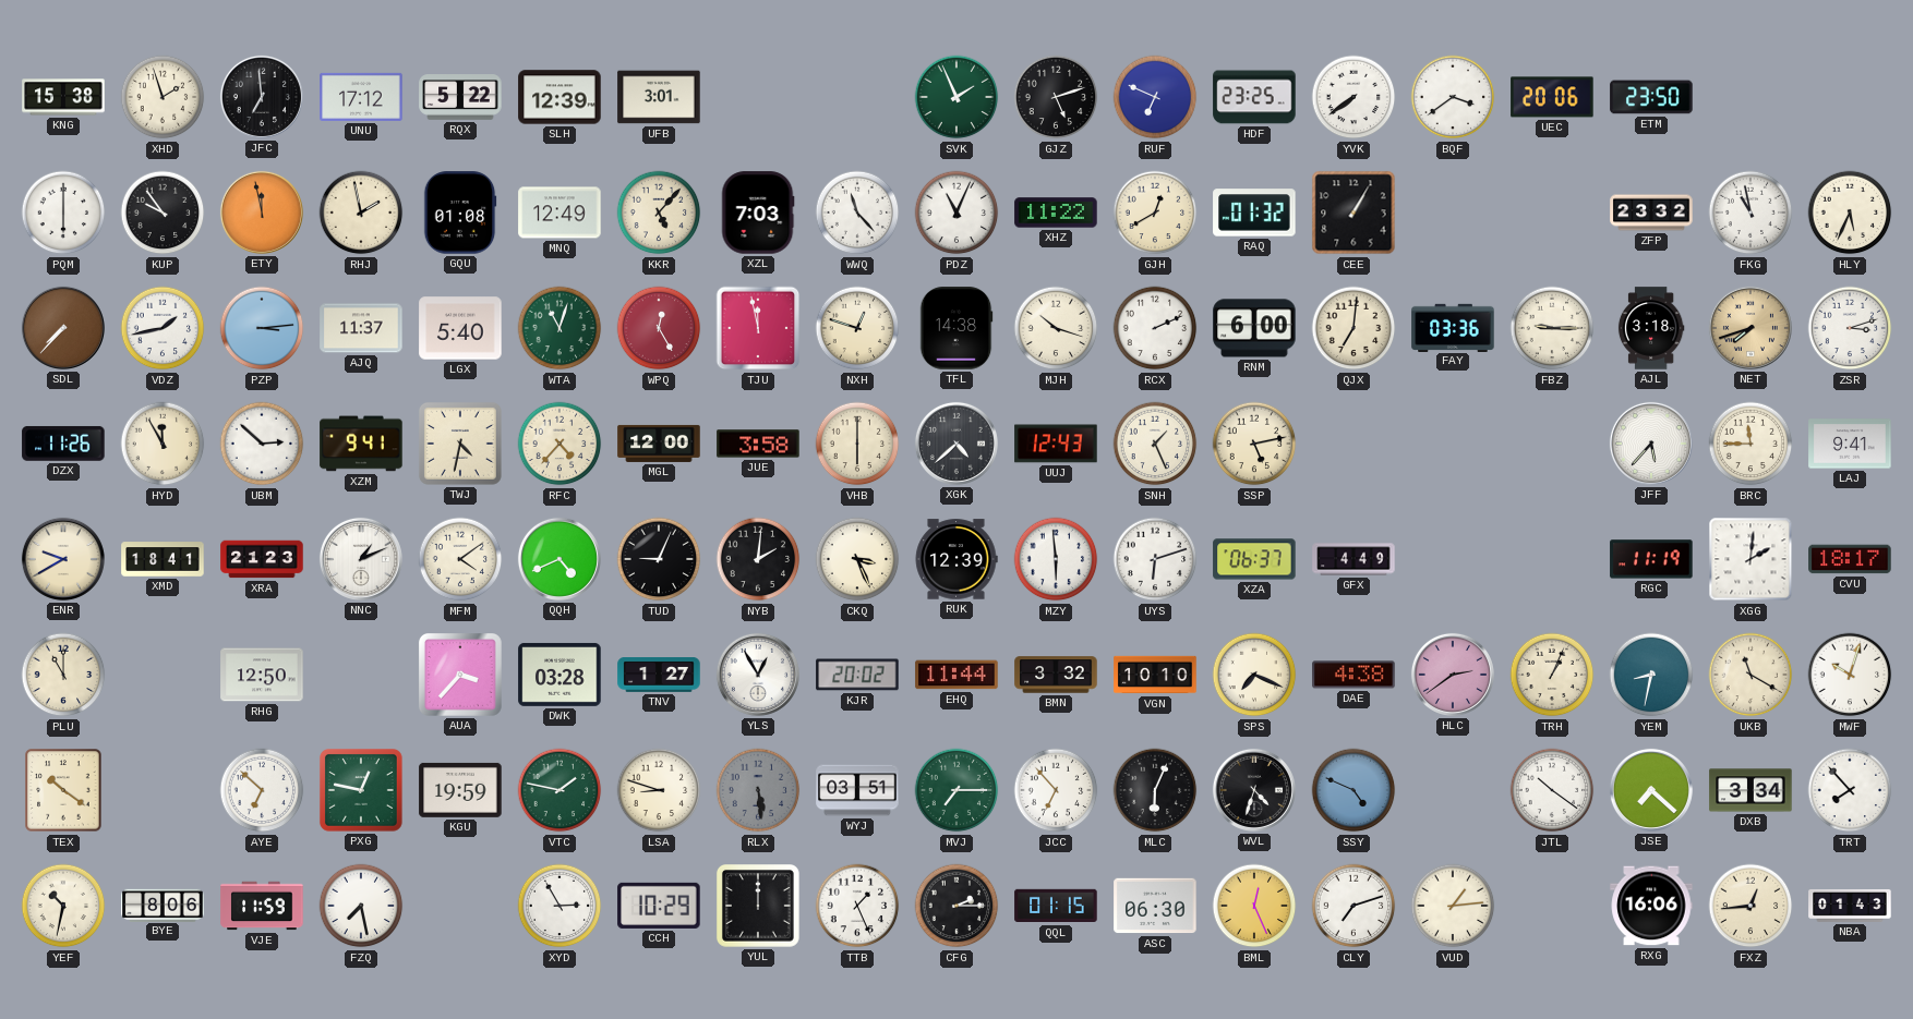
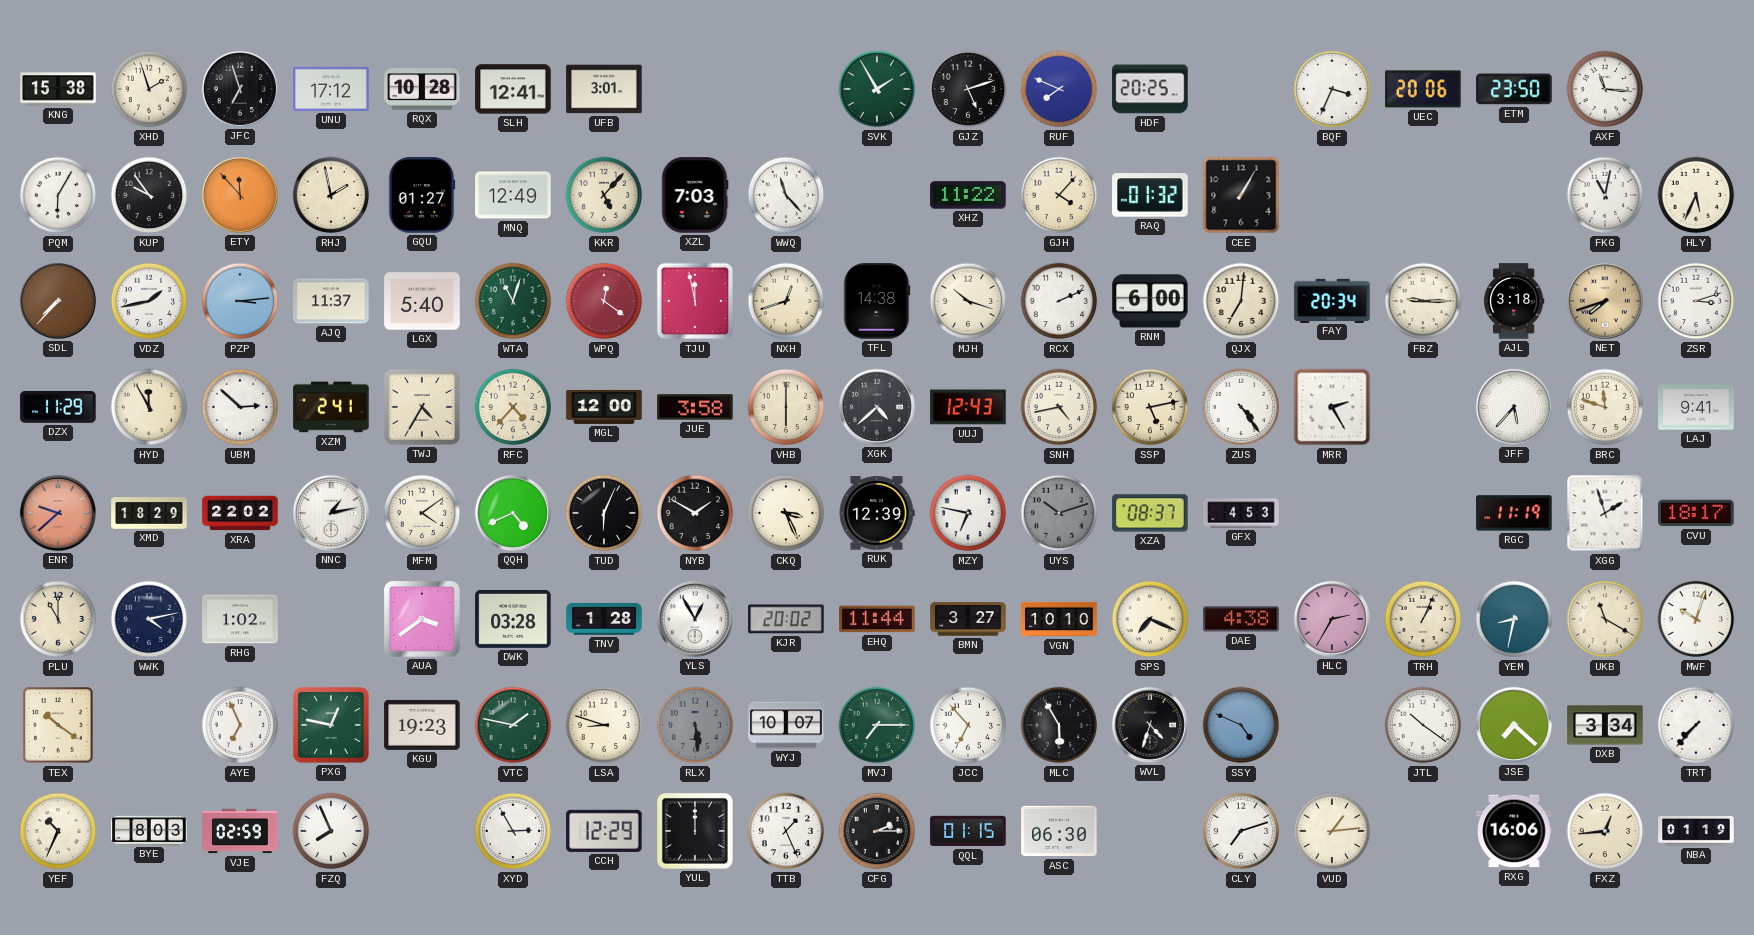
JFC: 6:59 -> 6:57 (240, 89)
RQX: 5:22 -> 10:28 (422, 89)
SLH: 12:39 -> 12:41 (513, 89)
SVK: 1:56 -> 1:55 (877, 89)
RUF: 6:49 -> 7:49 (1059, 89)
HDF: 23:25 -> 20:25 (1150, 89)
YVK: 7:39 -> none (1353, 97)
BQF: 3:39 -> 3:34 (1332, 89)
AXF: none -> 11:16 (1605, 89)
PQM: 6:00 -> 6:05 (58, 195)
ETY: 11:58 -> 11:53 (240, 195)
GQU: 01:08 -> 01:27 (422, 195)
PDZ: 11:04 -> none (956, 213)
GJH: 12:40 -> 4:07 (1059, 195)
ZFP: 23:32 -> none (1651, 213)
FKG: 10:58 -> 11:02 (1605, 195)
WPQ: 12:25 -> 12:21 (604, 301)
NXH: 12:48 -> 12:42 (786, 301)
FAY: 03:36 -> 20:34 (1332, 300)
DZX: 11:26 -> 11:29 (58, 407)
XZM: 9:41 -> 2:41 (331, 407)
TWJ: 4:32 -> 4:35 (422, 408)
SNH: 1:26 -> 4:43 (1059, 407)
ZUS: none -> 4:24 (1241, 407)
MRR: none -> 2:25 (1332, 407)
BRC: 11:45 -> 11:48 (1605, 407)
ENR: 9:40 -> 9:38 (58, 513)
ENR dial: cream -> salmon (58, 513)
XMD: 18:41 -> 18:29 (149, 513)
XRA: 21:23 -> 22:02 (240, 513)
NNC: 1:11 -> 1:13 (331, 513)
TUD: 9:04 -> 6:04 (604, 513)
NYB: 2:01 -> 1:50 (695, 513)
MZY: 5:59 -> 6:47 (968, 513)
UYS: 6:12 -> 10:12 (1059, 513)
UYS dial: white -> grey (1059, 513)
XZA: 06:37 -> 08:37 (1150, 513)
GFX: 4:49 -> 4:53 (1241, 513)
XGG: 2:01 -> 1:57 (1605, 513)
WWK: none -> 4:13 (149, 619)
RHG: 12:50 -> 1:02 (240, 619)
AUA: 3:37 -> 3:39 (422, 620)
TNV: 1:27 -> 1:28 (604, 620)
BMN: 3:32 -> 3:27 (968, 619)
HLC: 2:39 -> 2:35 (1332, 619)
AYE: 6:52 -> 6:56 (240, 725)
KGU: 19:59 -> 19:23 (422, 725)
WYJ: 03:51 -> 10:07 (786, 725)
MLC: 6:04 -> 5:55 (1059, 725)
TRT: 7:53 -> 7:37 (1696, 725)
YEF: 10:32 -> 10:34 (58, 831)
BYE: 8:06 -> 8:03 (149, 830)
VJE: 11:59 -> 02:59 (240, 831)
FZQ: 7:28 -> 7:56 (331, 831)
CCH: 10:29 -> 12:29 (604, 831)
BML: 12:26 -> none (1254, 906)
NBA: 01:43 -> 01:19 (1696, 831)
